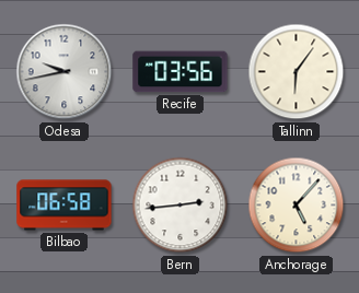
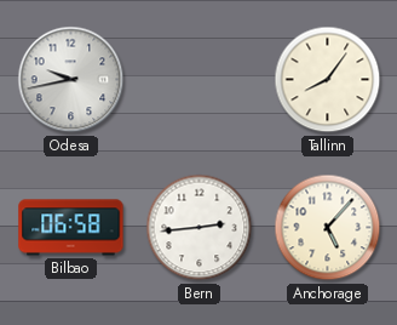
Recife: 03:56 -> none (181, 72)
Tallinn: 6:06 -> 8:06 (328, 80)
